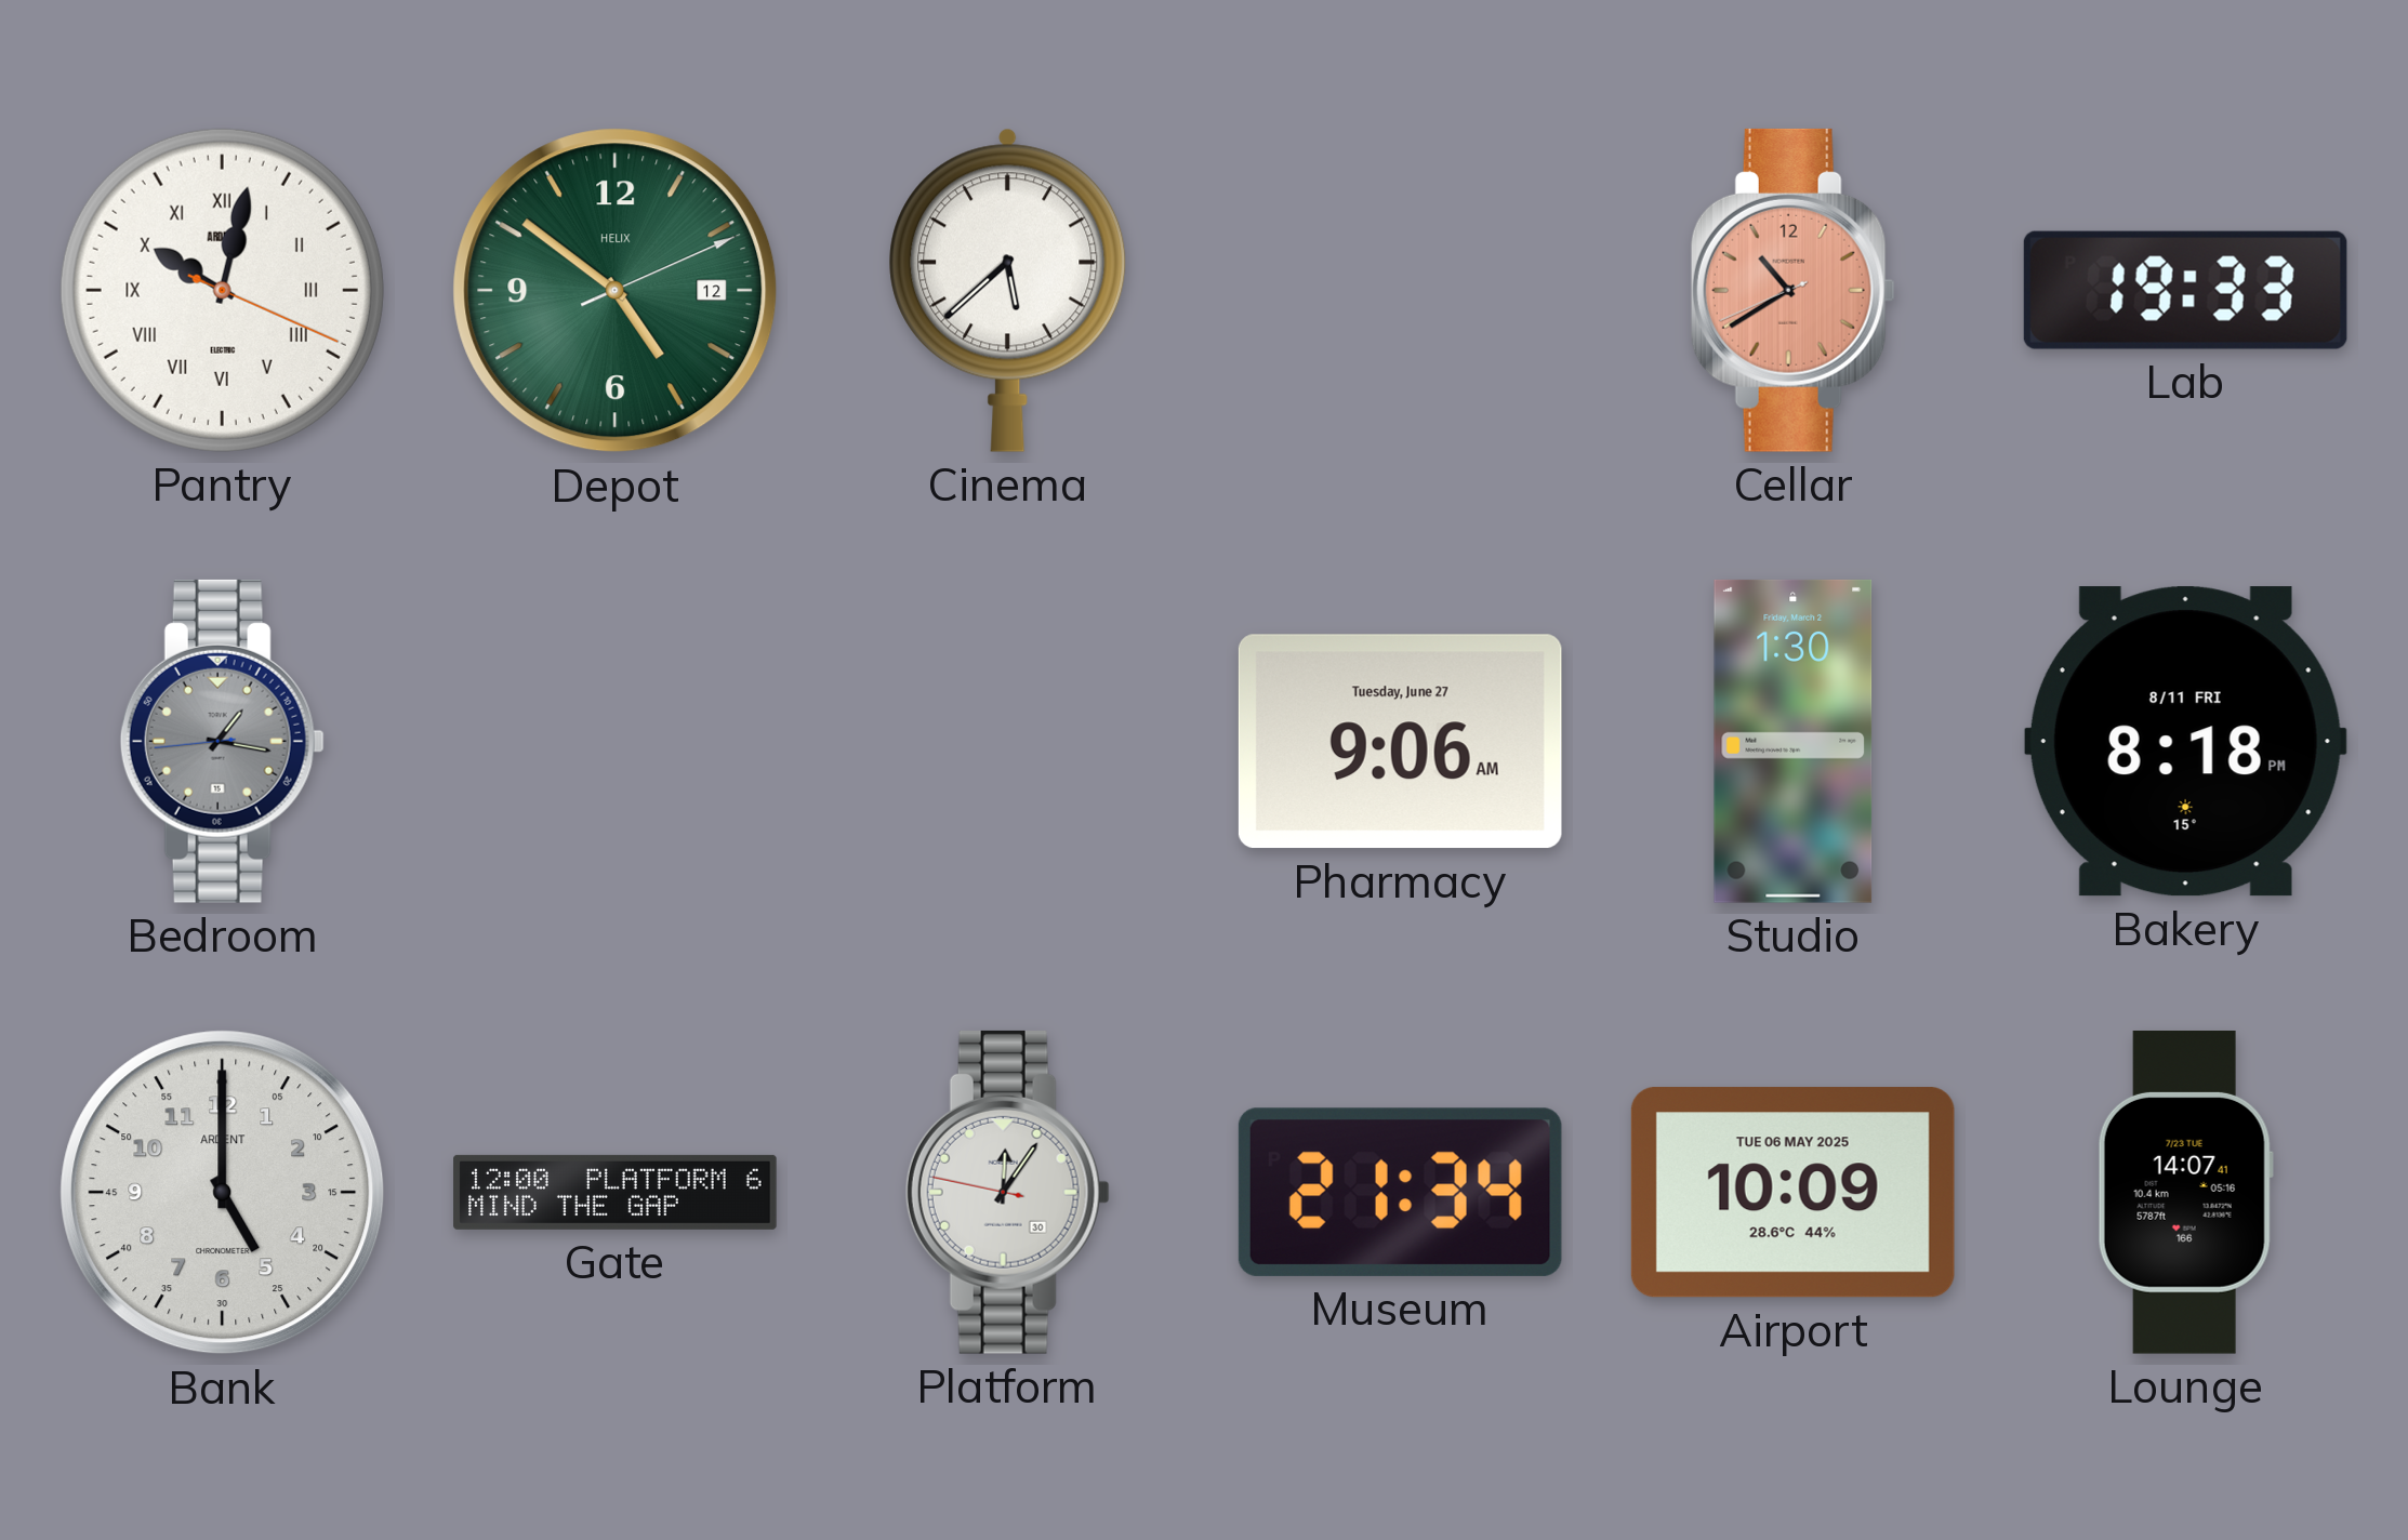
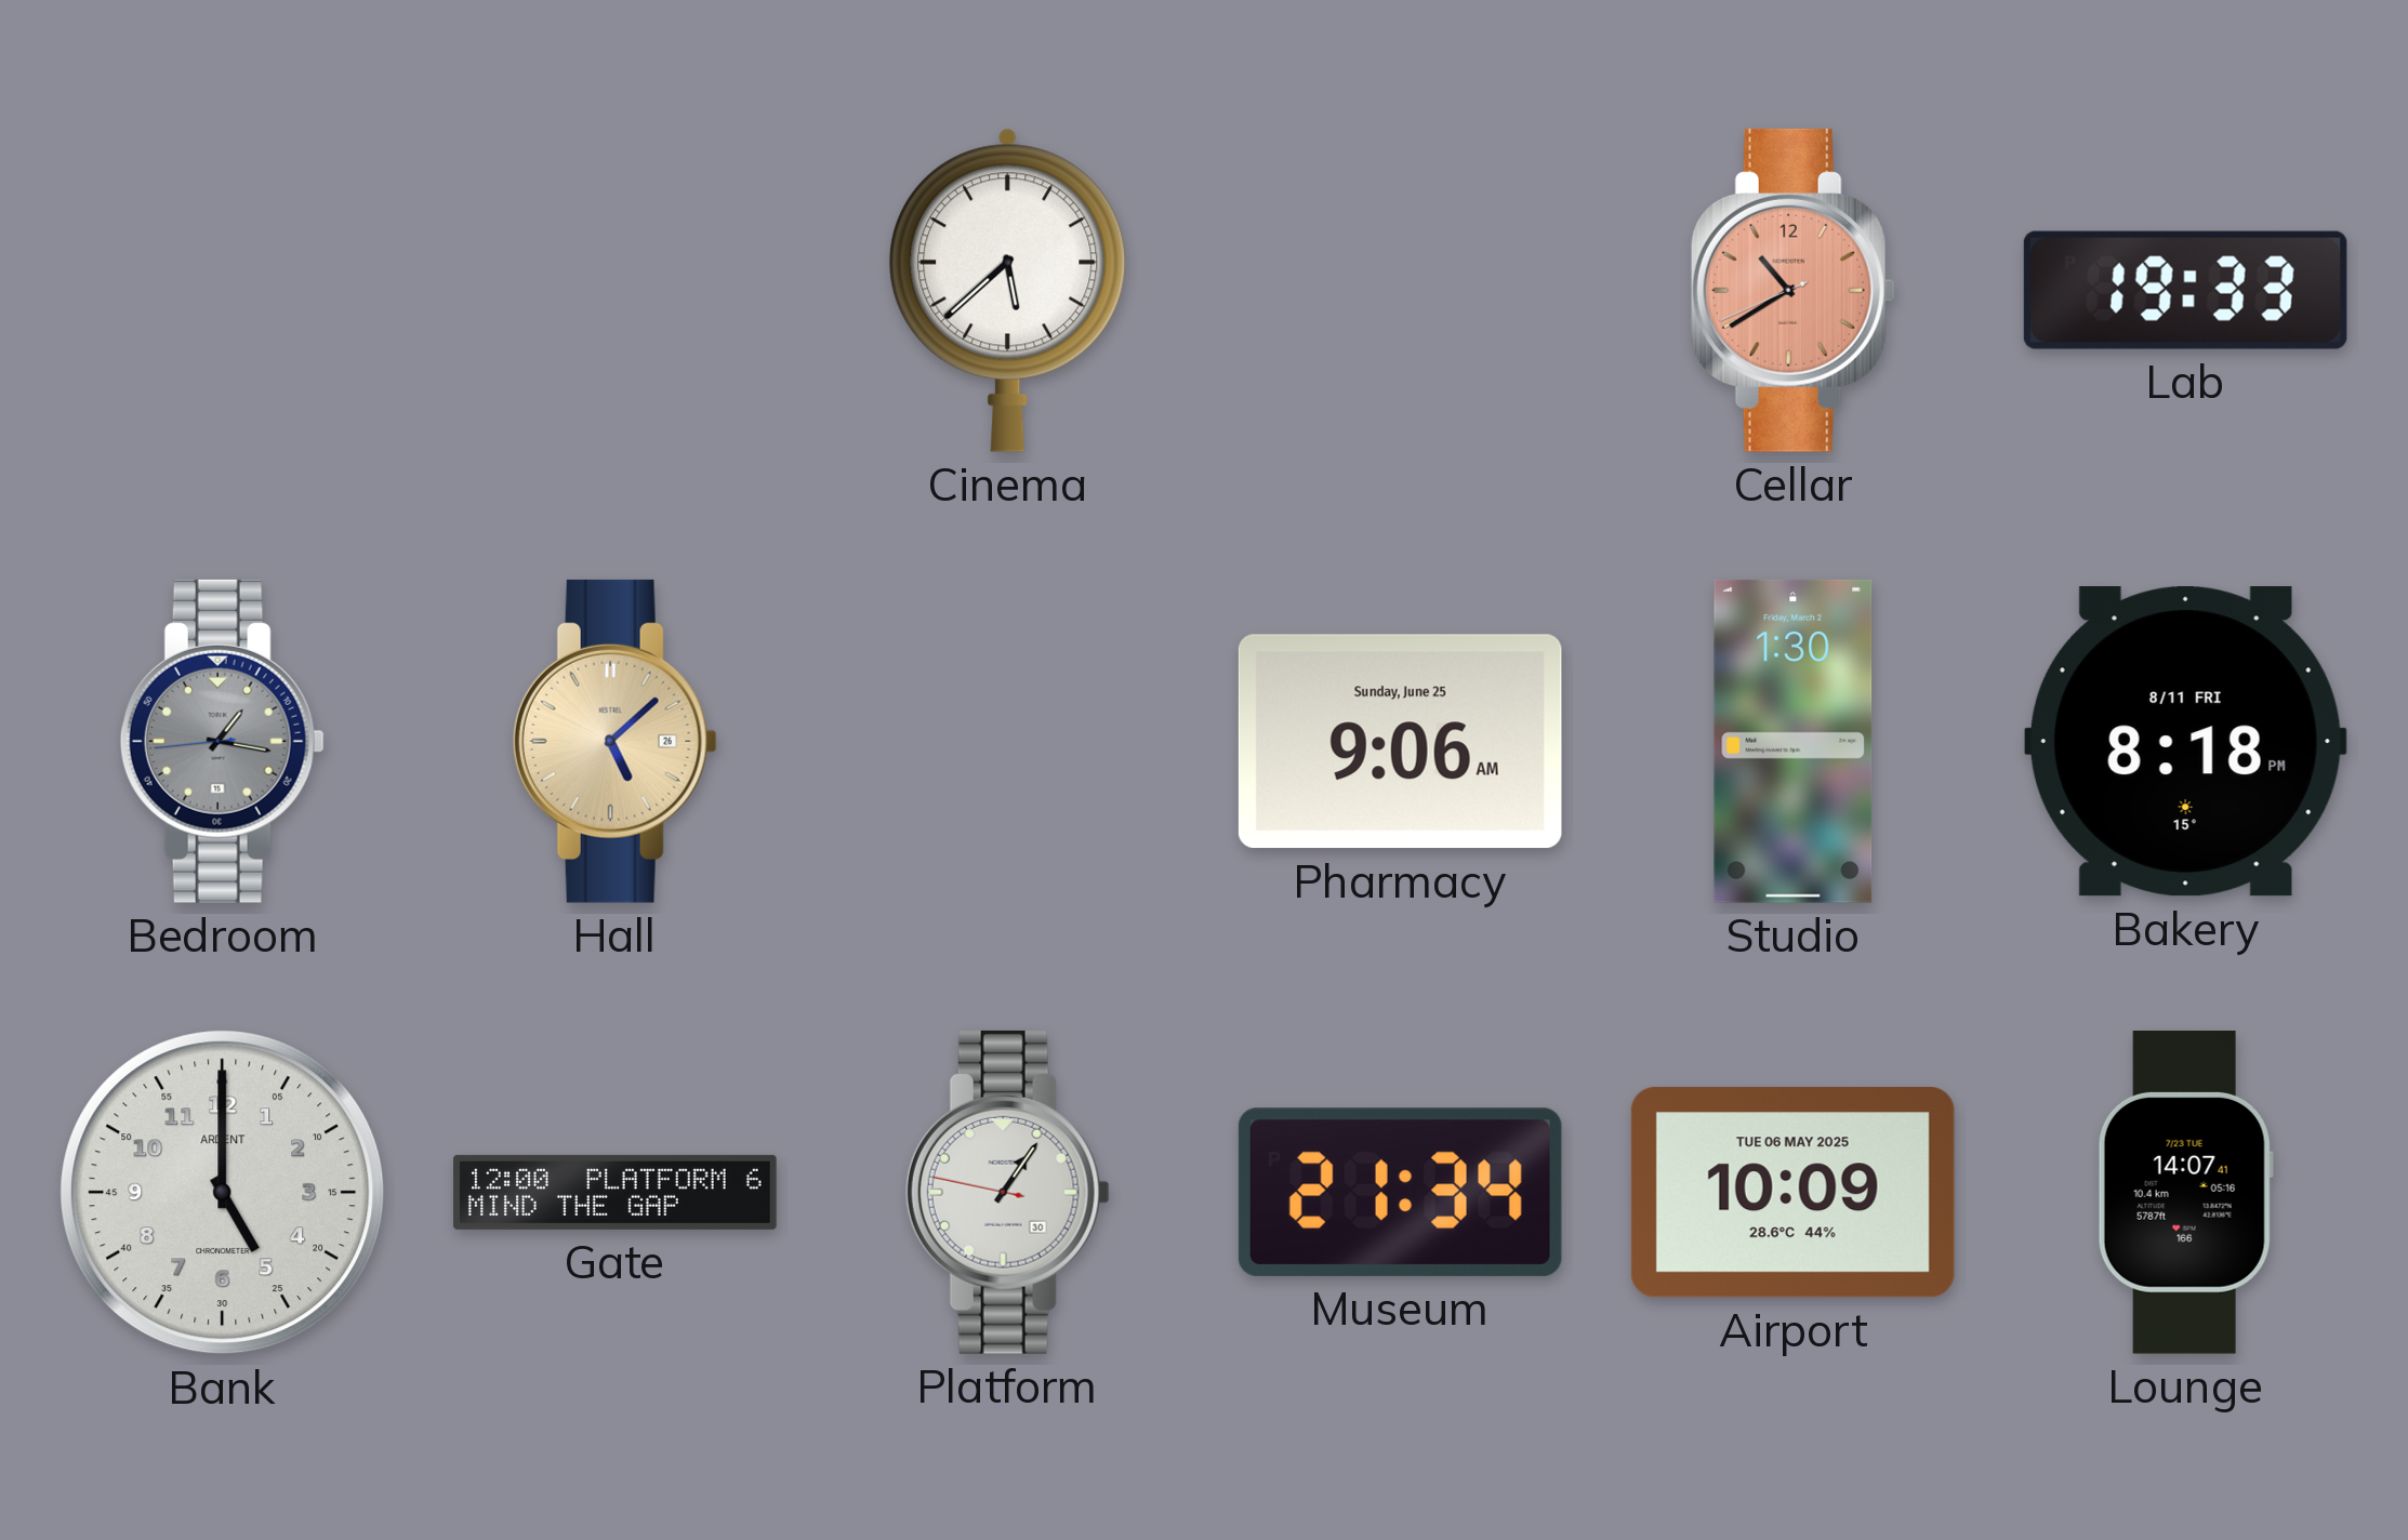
Pantry: 10:02 -> none (222, 290)
Depot: 4:51 -> none (616, 291)
Hall: none -> 5:08 (614, 741)
Pharmacy date: Tuesday, June 27 -> Sunday, June 25 (1400, 742)
Platform: 12:05 -> 1:05 (1007, 1192)
